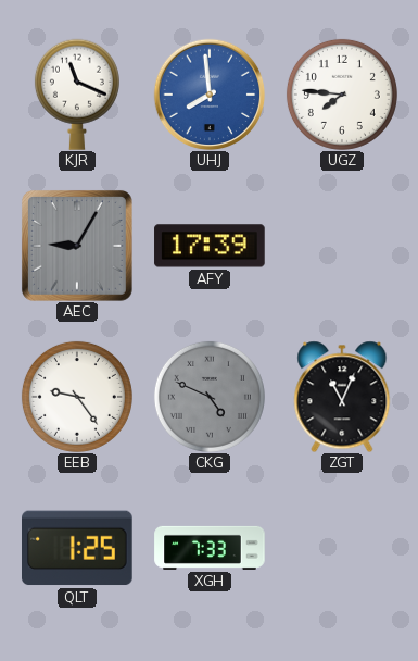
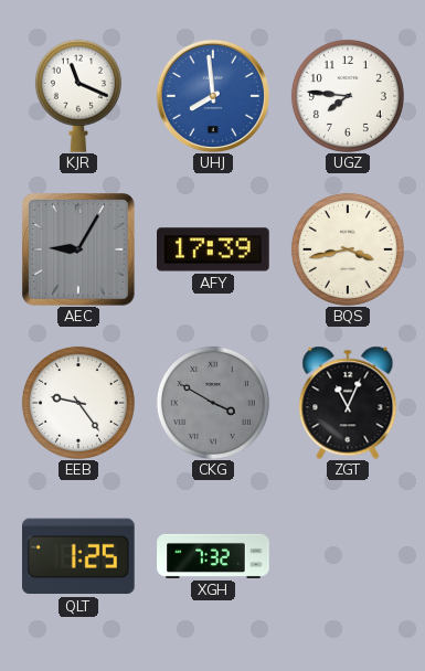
BQS: none -> 3:43 (348, 249)
CKG: 4:49 -> 3:50 (213, 403)
XGH: 7:33 -> 7:32 (213, 556)
